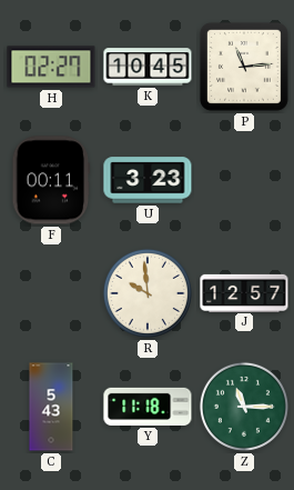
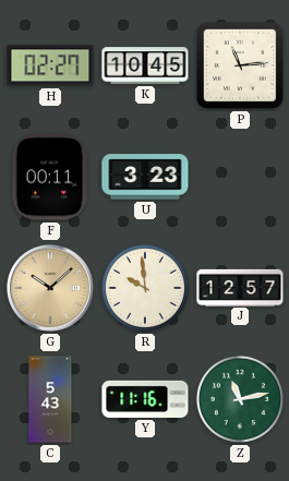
G: none -> 10:08 (51, 289)
Y: 11:18 -> 11:16 (145, 399)
Z: 11:15 -> 11:13 (240, 399)
